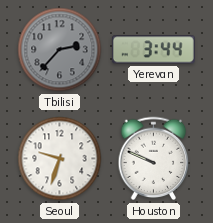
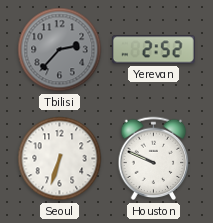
Yerevan: 3:44 -> 2:52 (153, 50)
Seoul: 9:33 -> 6:33 (60, 159)
